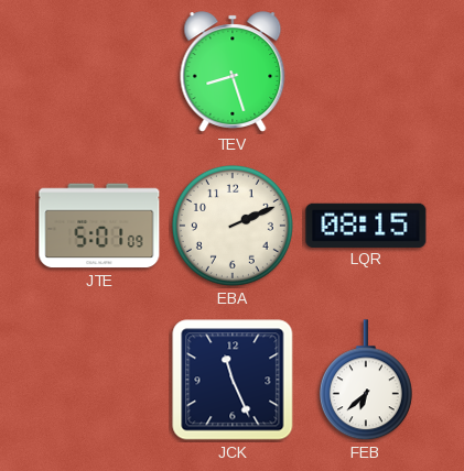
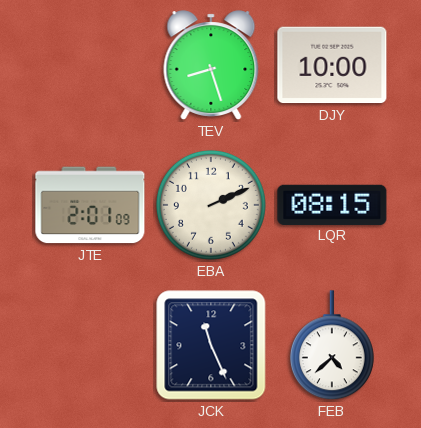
DJY: none -> 10:00 (332, 65)
JTE: 5:01 -> 2:01 (90, 205)
FEB: 6:38 -> 4:38 (332, 346)
